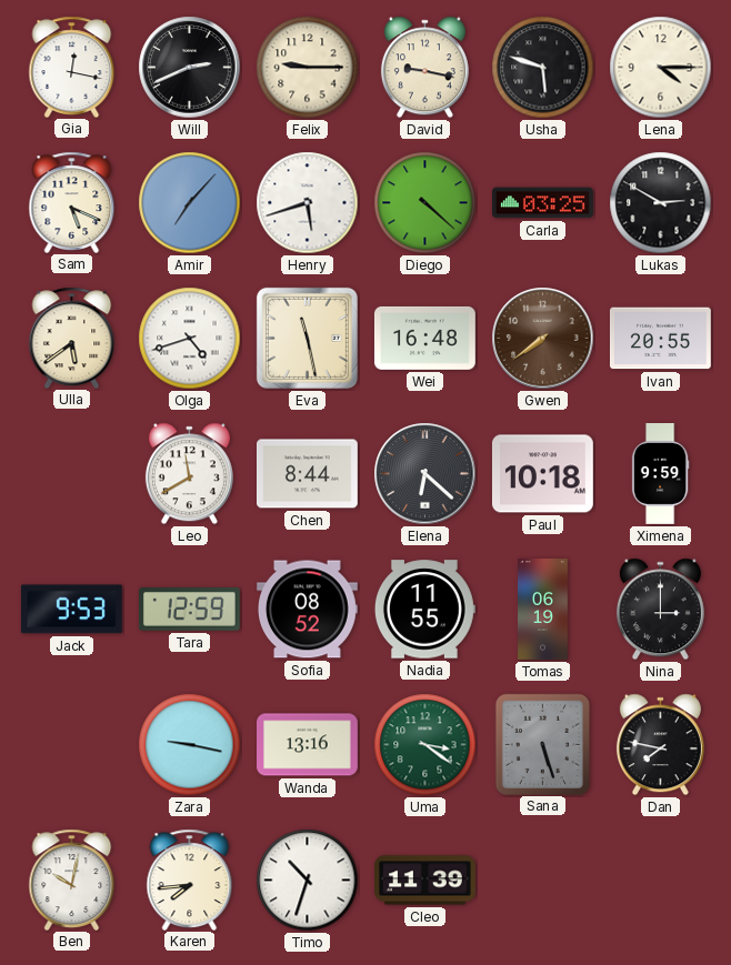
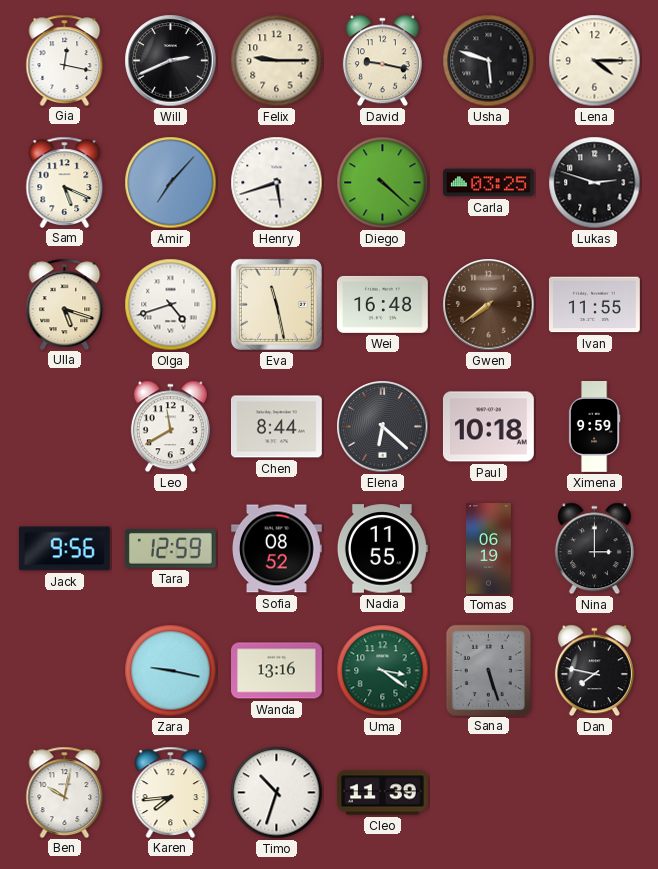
Lukas: 2:50 -> 2:48 (595, 183)
Ulla: 5:39 -> 5:18 (65, 304)
Ivan: 20:55 -> 11:55 (594, 305)
Jack: 9:53 -> 9:56 (64, 549)
